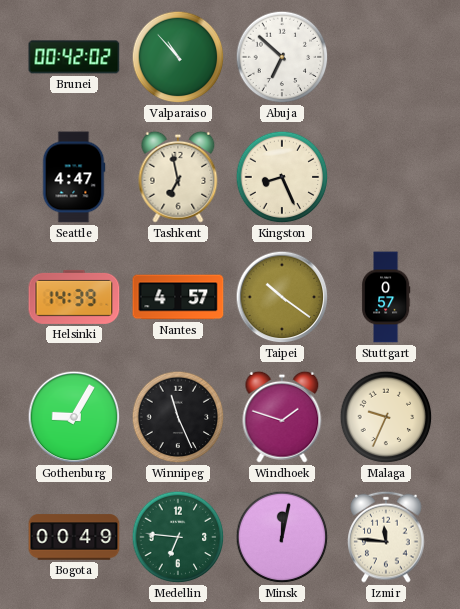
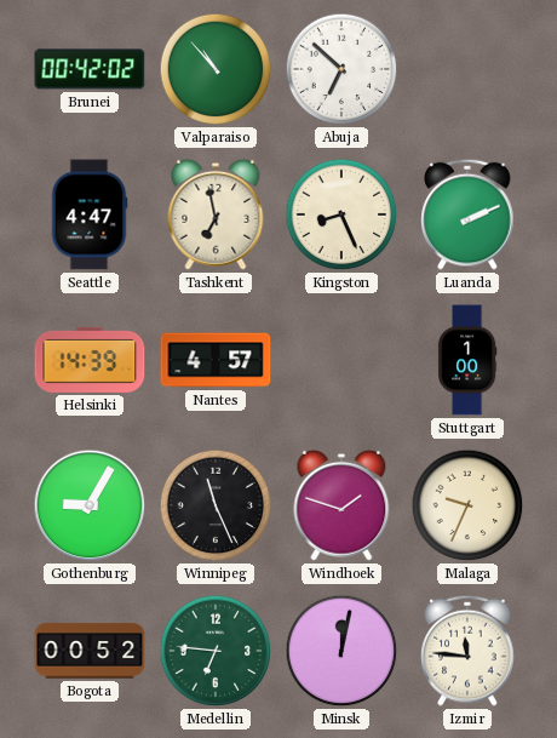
Luanda: none -> 2:11 (467, 214)
Taipei: 10:21 -> none (282, 297)
Stuttgart: 0:57 -> 1:00 (467, 360)
Bogota: 00:49 -> 00:52 (90, 651)
